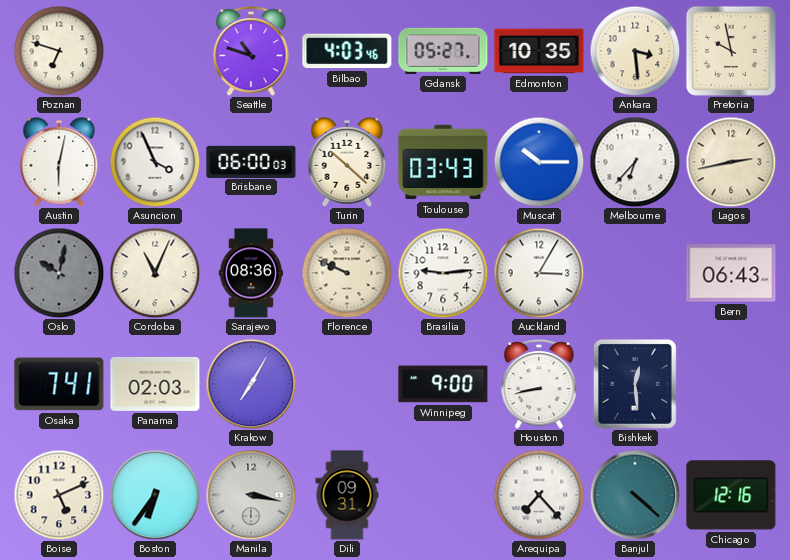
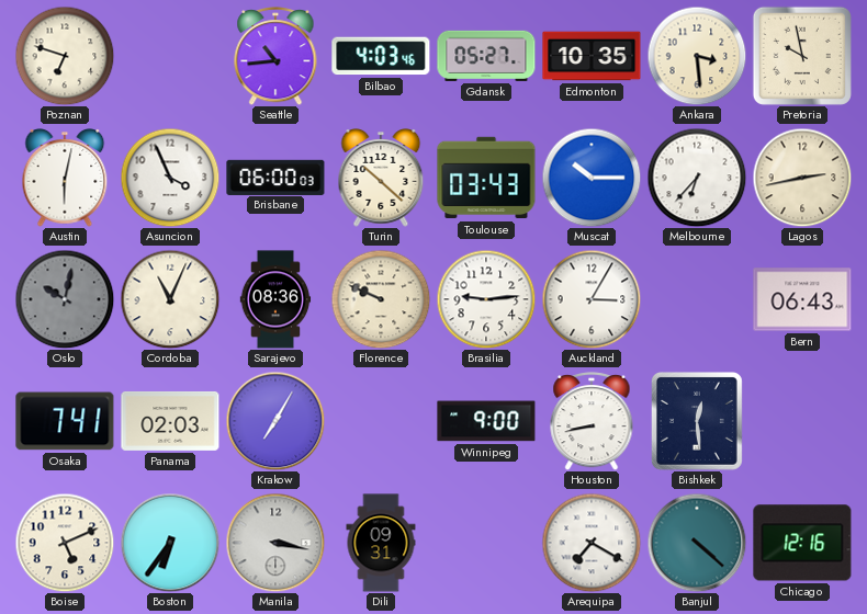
Seattle: 10:48 -> 10:44 (275, 57)
Arequipa: 7:23 -> 7:20 (592, 543)
